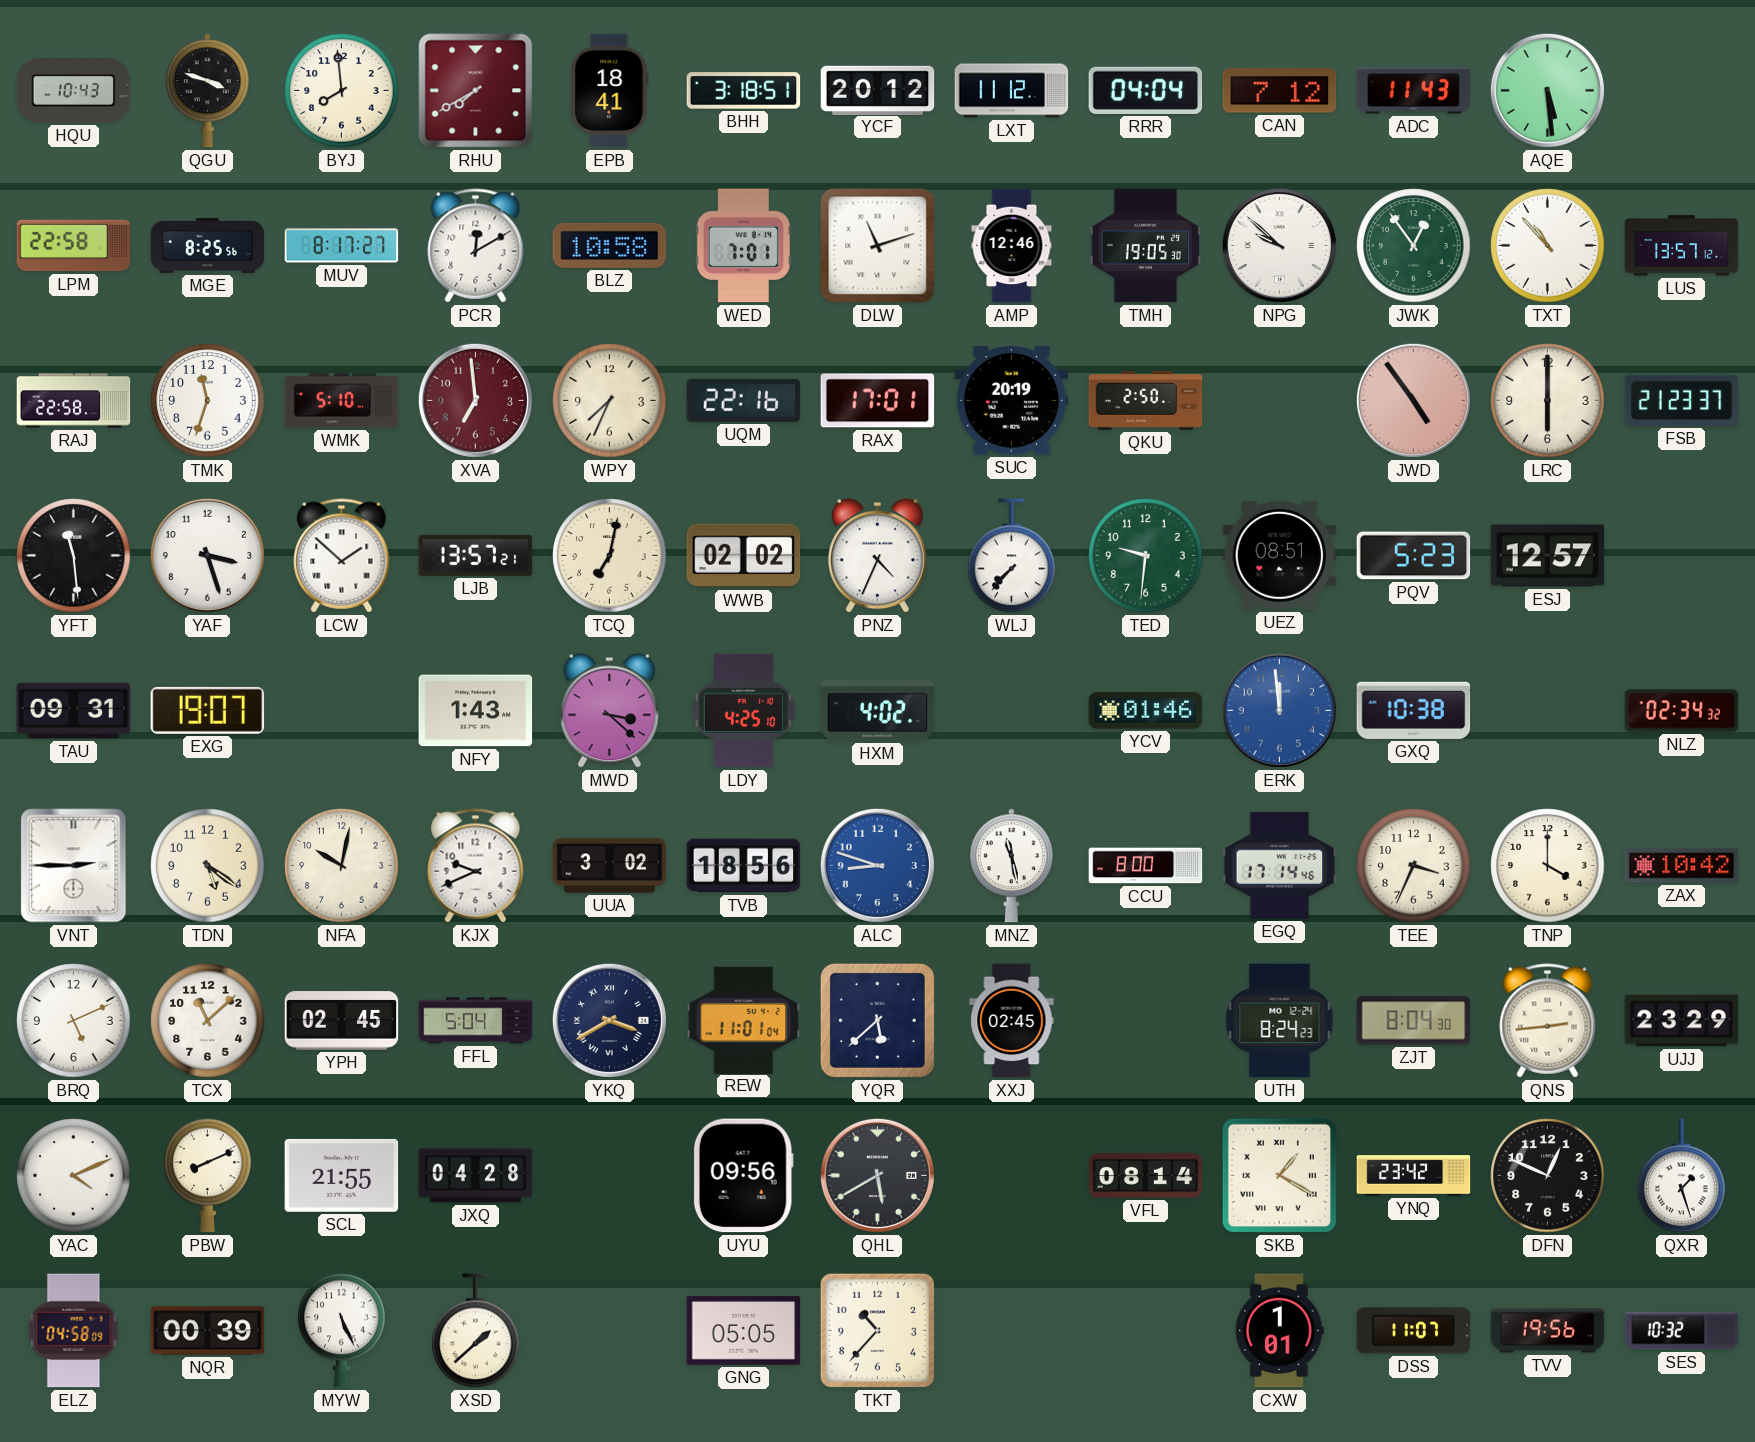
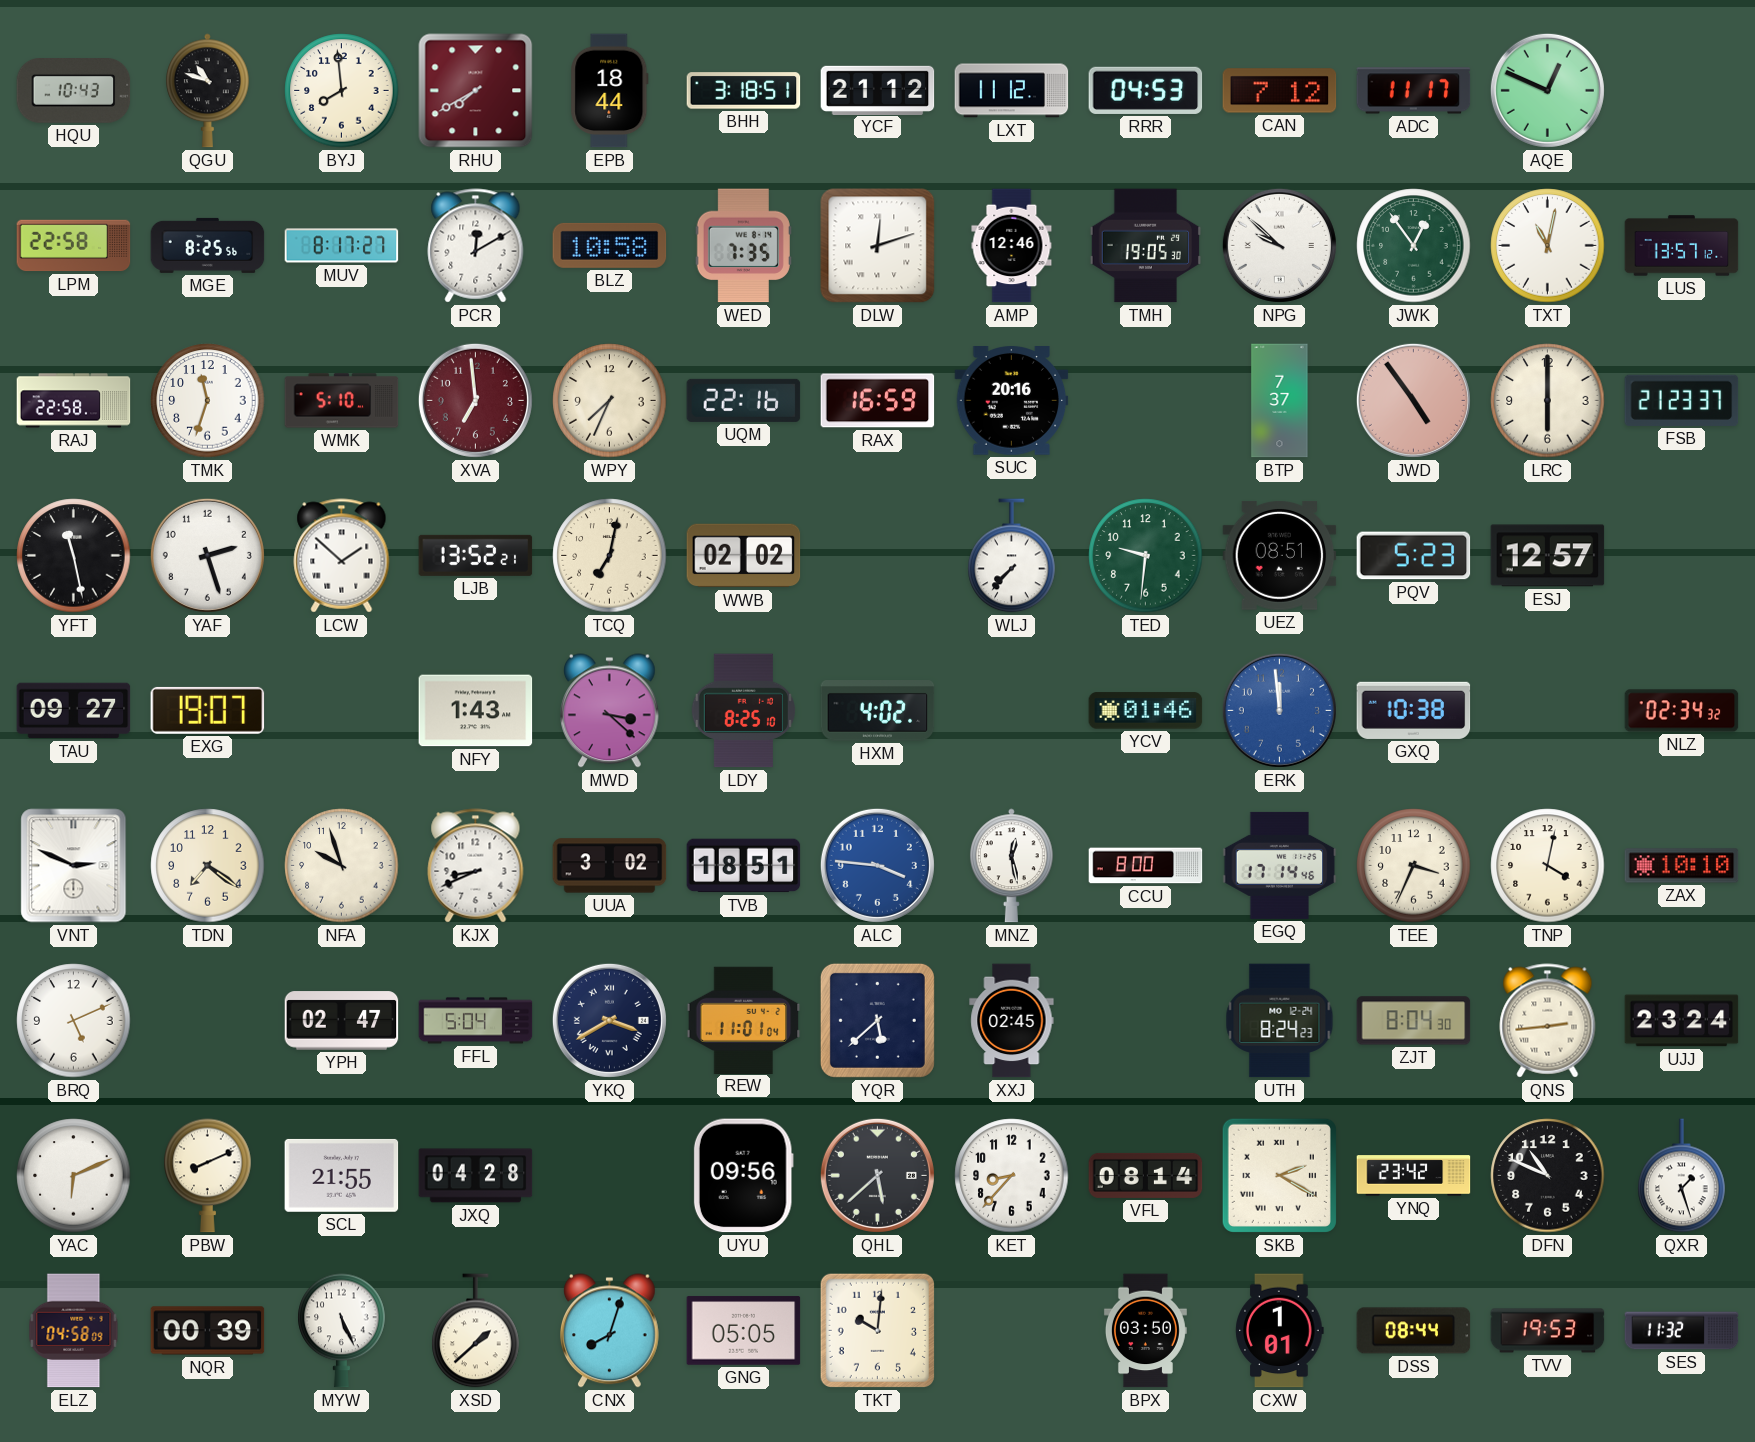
QGU: 3:48 -> 10:48 (207, 91)
EPB: 18:41 -> 18:44 (610, 91)
YCF: 20:12 -> 21:12 (878, 90)
RRR: 04:04 -> 04:53 (1146, 90)
ADC: 11:43 -> 11:17 (1414, 91)
AQE: 5:29 -> 12:49 (1547, 90)
WED: 7:01 -> 7:35 (743, 246)
DLW: 11:12 -> 12:12 (878, 246)
TXT: 10:53 -> 11:02 (1548, 246)
RAX: 17:01 -> 16:59 (878, 401)
SUC: 20:19 -> 20:16 (1012, 401)
QKU: 2:50 -> none (1146, 401)
BTP: none -> 7:37 (1280, 401)
YFT: 11:29 -> 11:28 (74, 556)
YAF: 3:27 -> 2:27 (207, 555)
LJB: 13:57 -> 13:52 (476, 555)
PNZ: 4:34 -> none (878, 556)
TAU: 09:31 -> 09:27 (74, 711)
LDY: 4:25 -> 8:25 (743, 711)
VNT: 2:45 -> 2:49 (74, 866)
TDN: 5:21 -> 7:21 (208, 866)
NFA: 10:02 -> 9:57 (342, 866)
KJX: 9:41 -> 8:41 (476, 866)
TVB: 18:56 -> 18:51 (744, 866)
ALC: 8:48 -> 3:46 (877, 865)
MNZ: 11:28 -> 12:28 (1011, 866)
TNP: 4:00 -> 4:02 (1548, 866)
ZAX: 10:42 -> 10:10 (1682, 866)
TCX: 11:08 -> none (208, 1021)
YPH: 02:45 -> 02:47 (342, 1021)
UJJ: 23:29 -> 23:24 (1682, 1021)
YAC: 4:11 -> 6:11 (74, 1176)
QHL: 5:40 -> 5:38 (877, 1175)
KET: none -> 8:37 (1012, 1176)
SKB: 1:20 -> 2:20 (1279, 1175)
DFN: 12:49 -> 10:49 (1548, 1176)
CNX: none -> 8:03 (610, 1331)
TKT: 10:37 -> 10:01 (877, 1330)
BPX: none -> 03:50 (1145, 1331)
DSS: 11:07 -> 08:44 (1414, 1331)
TVV: 19:56 -> 19:53 (1548, 1331)
SES: 10:32 -> 11:32 (1682, 1331)
